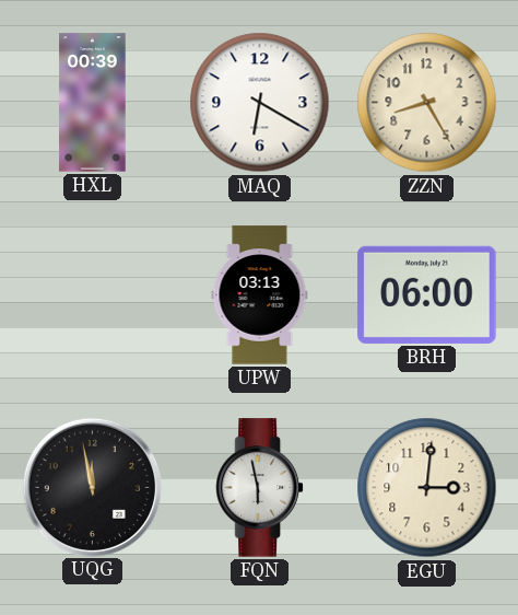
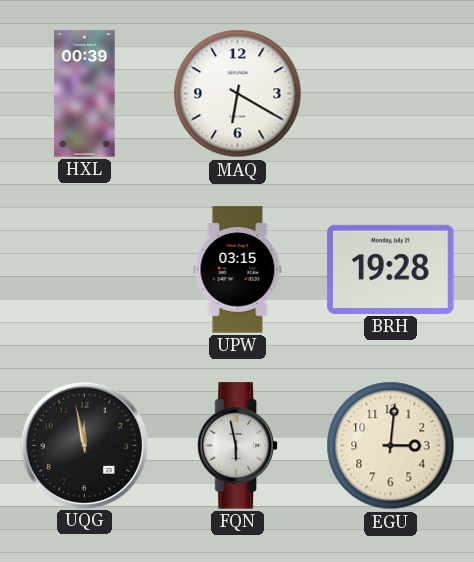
ZZN: 8:25 -> none (427, 103)
UPW: 03:13 -> 03:15 (238, 270)
BRH: 06:00 -> 19:28 (391, 269)
